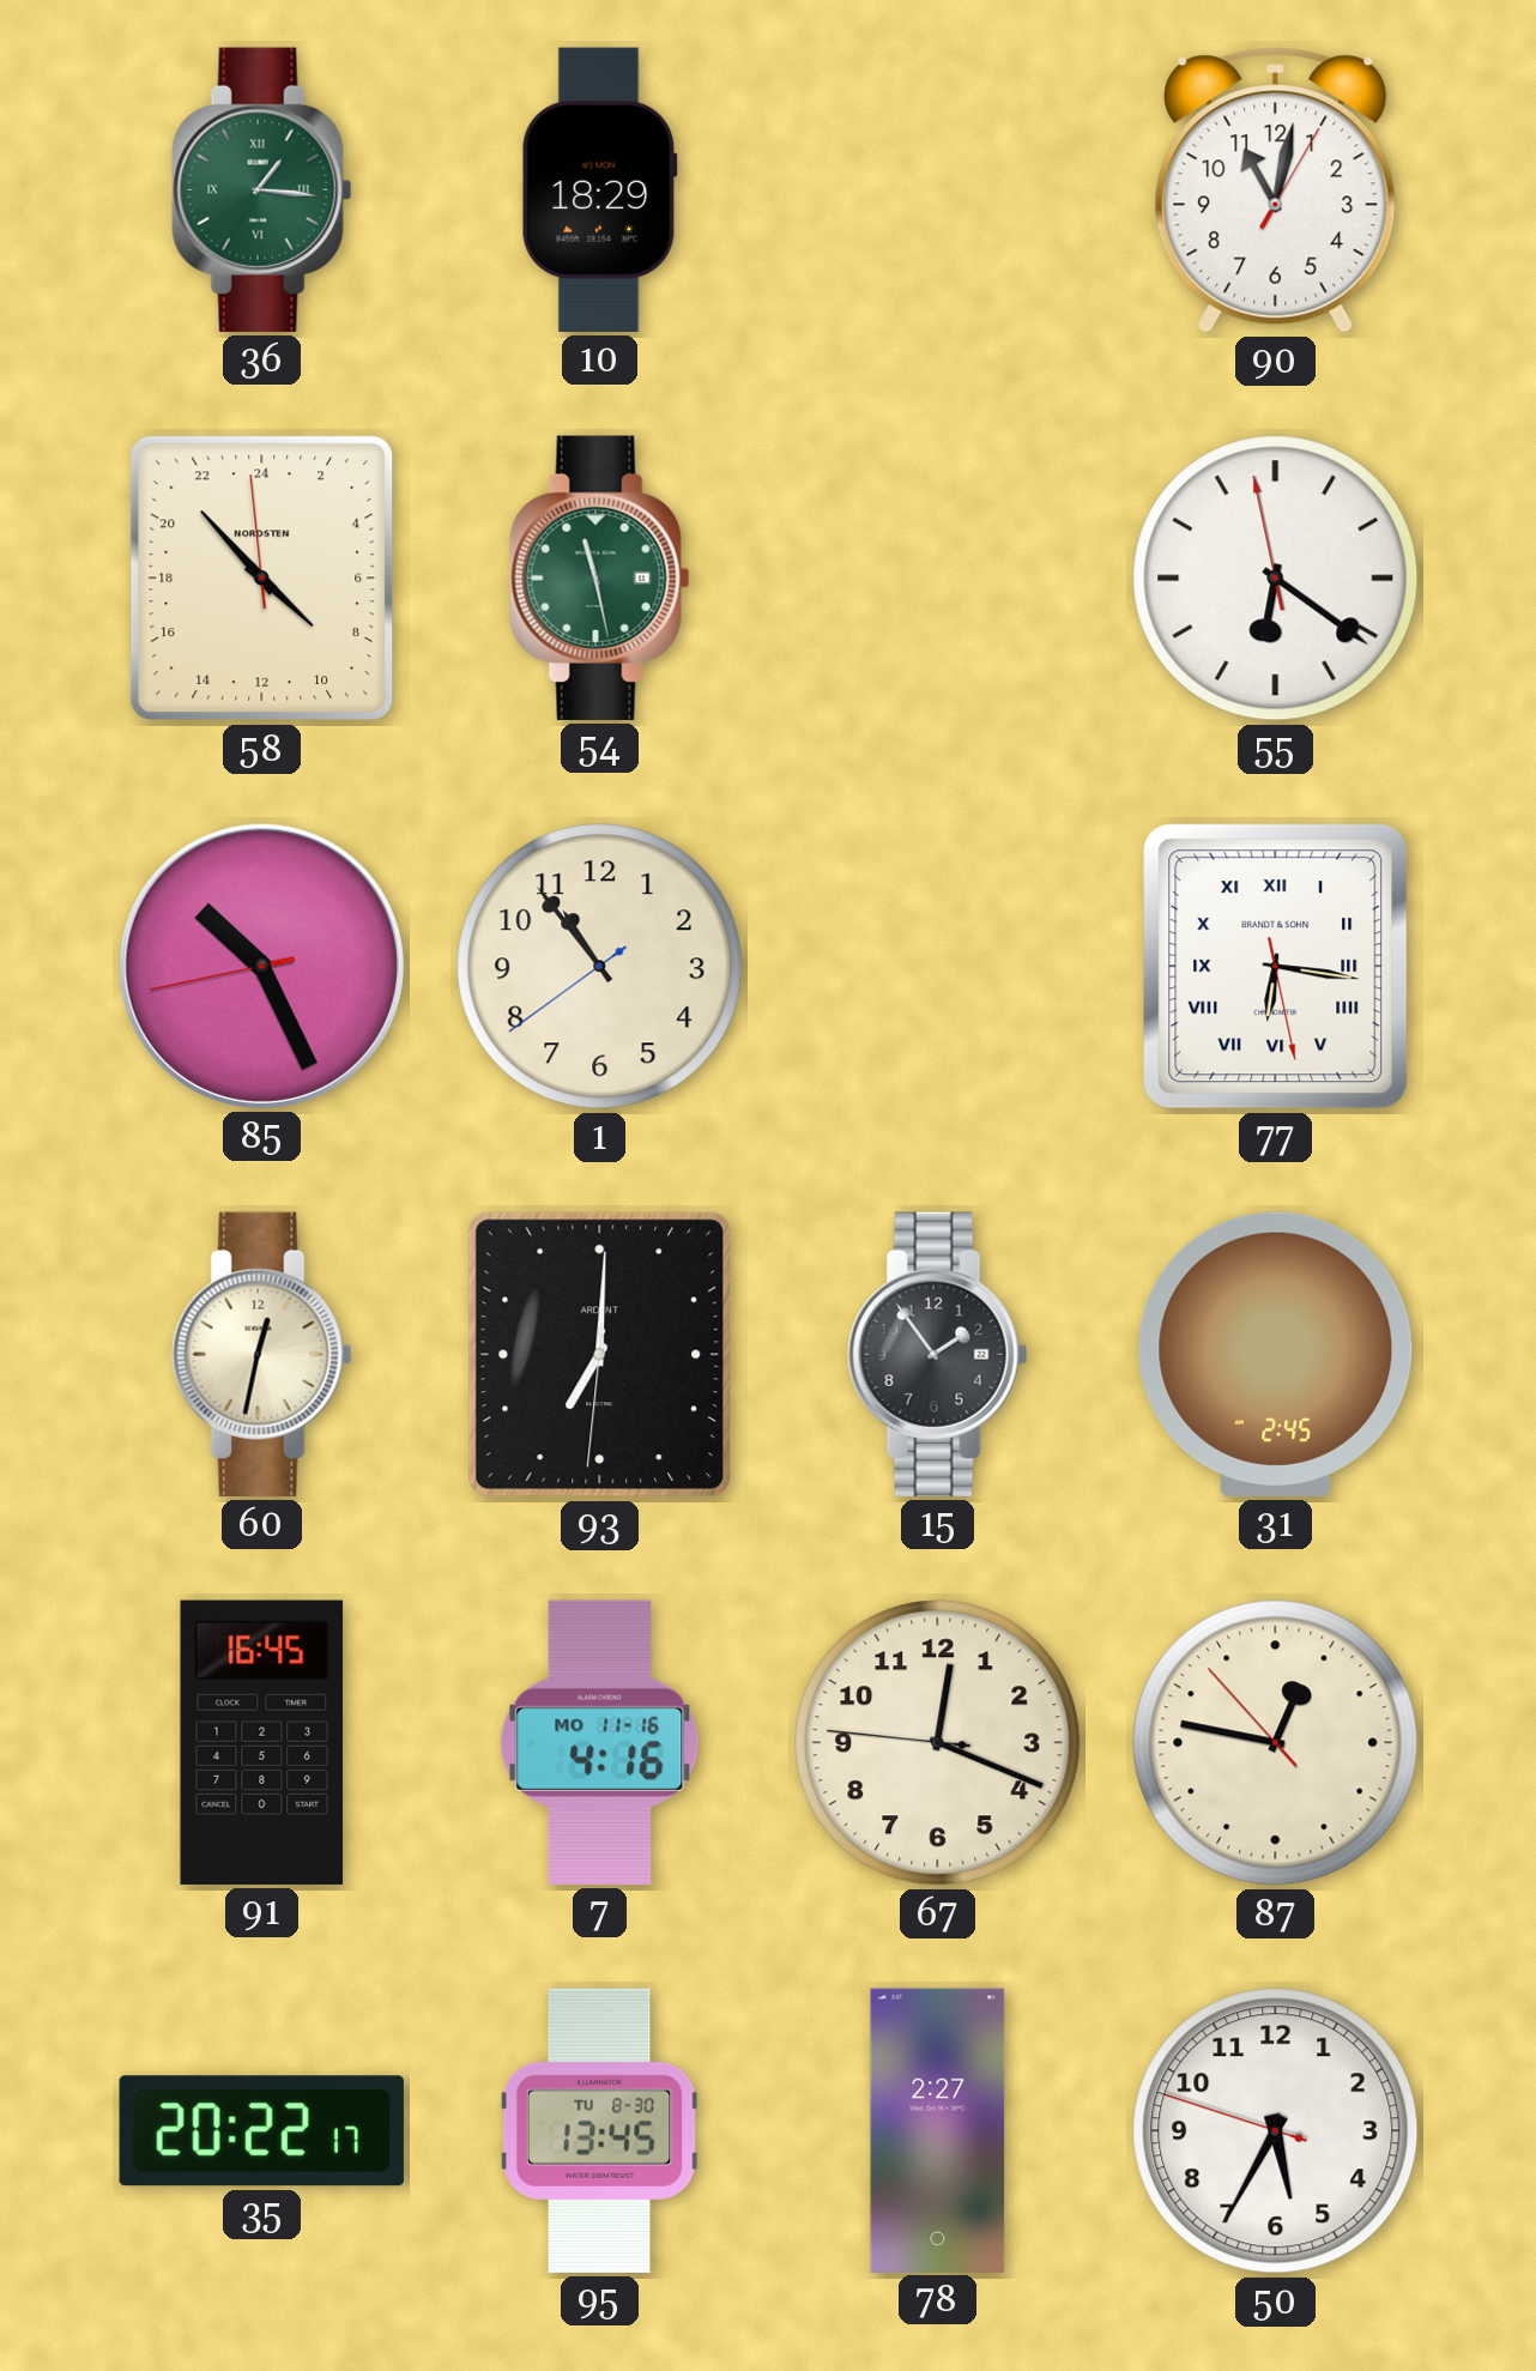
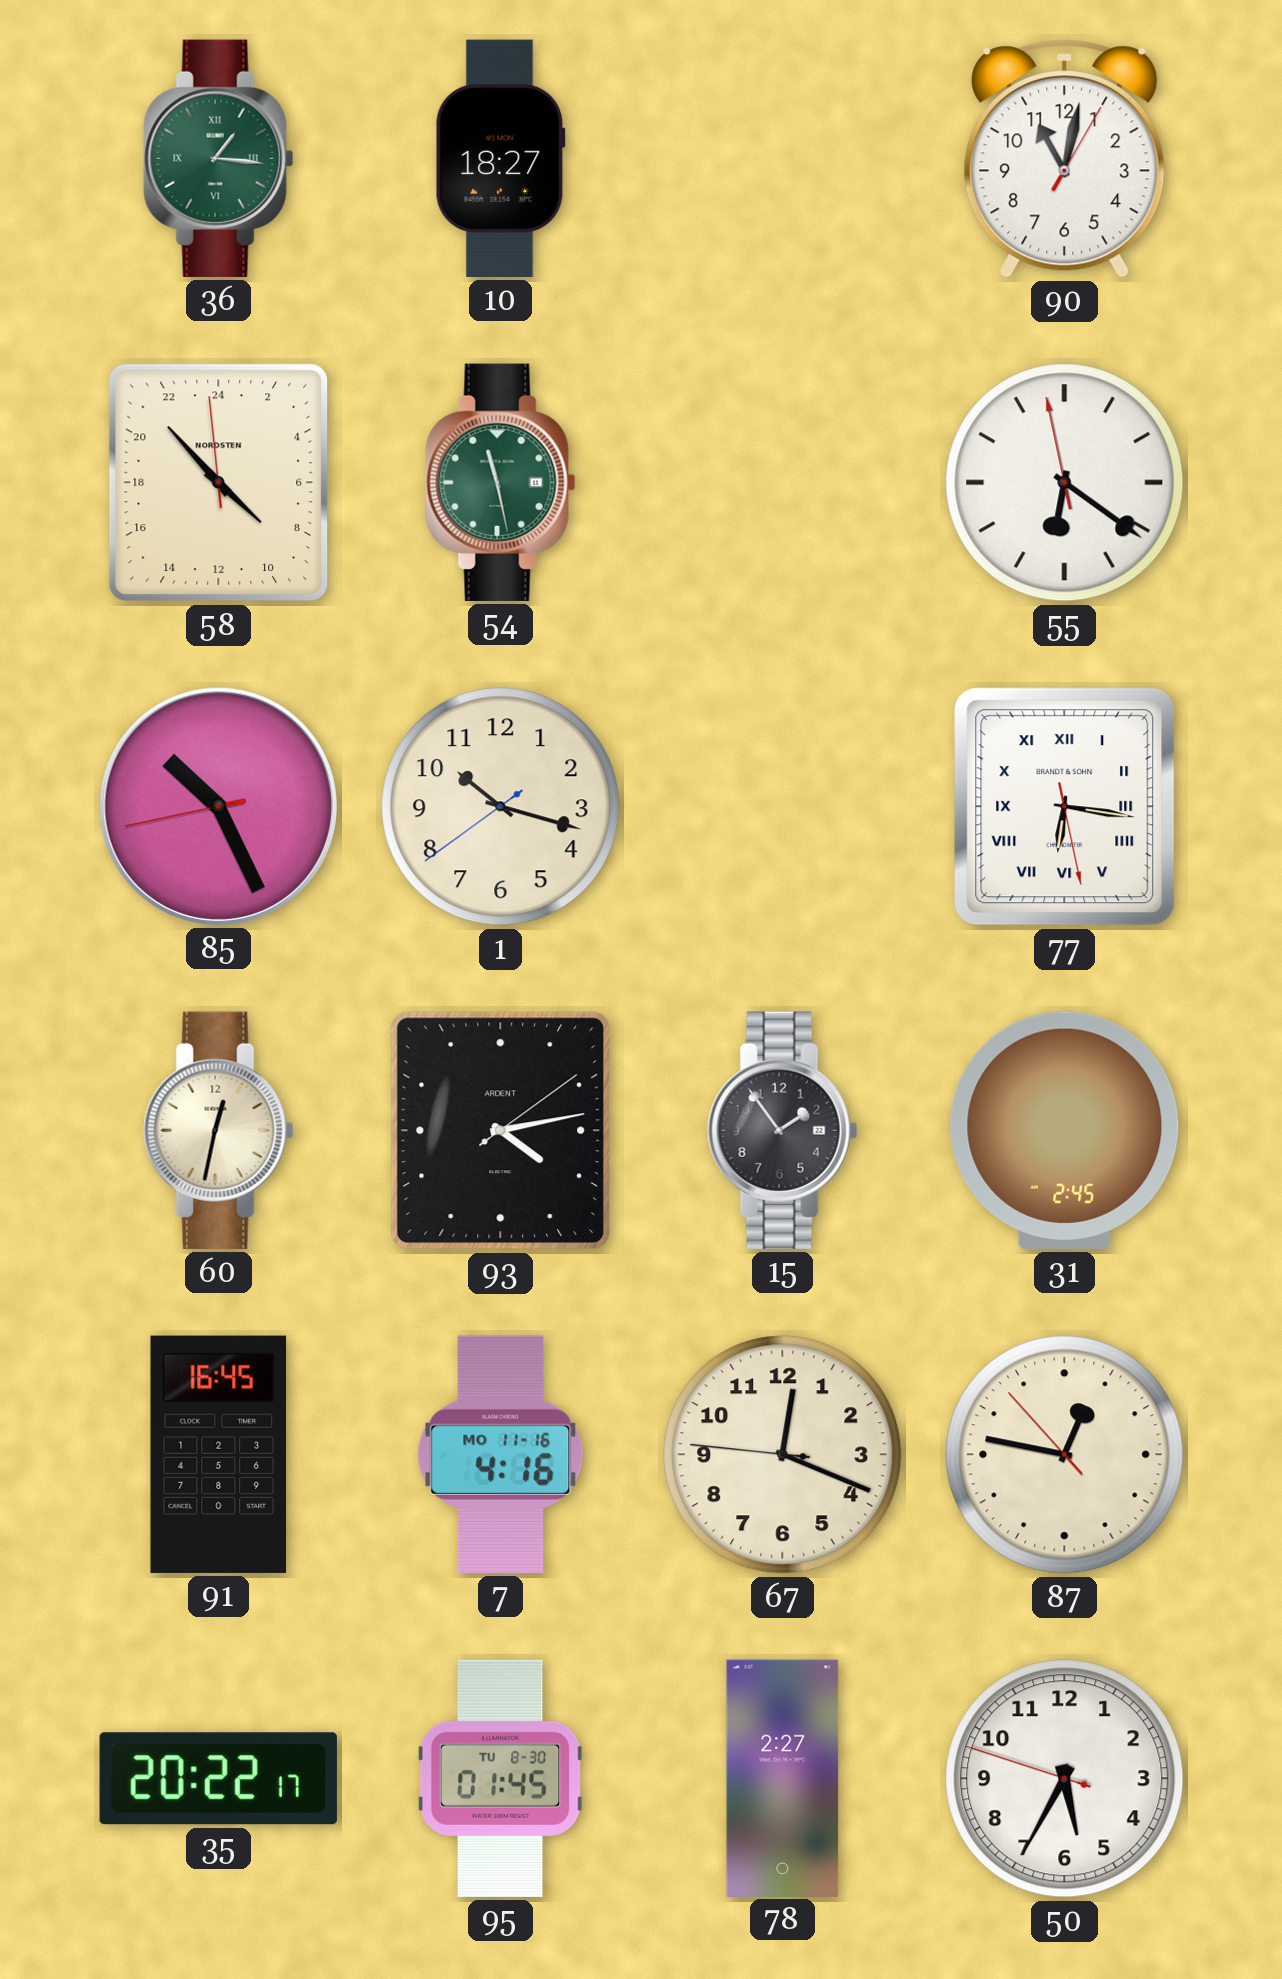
10: 18:29 -> 18:27 (500, 158)
1: 10:53 -> 10:17 (501, 807)
93: 7:00 -> 4:13 (501, 1131)
95: 13:45 -> 01:45 (500, 1778)
